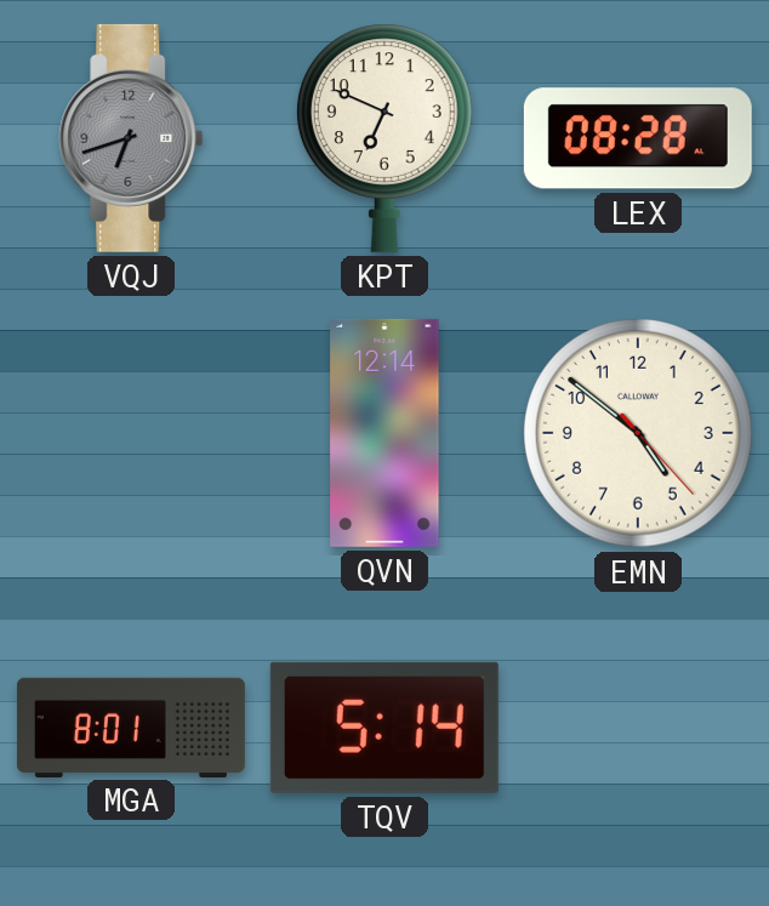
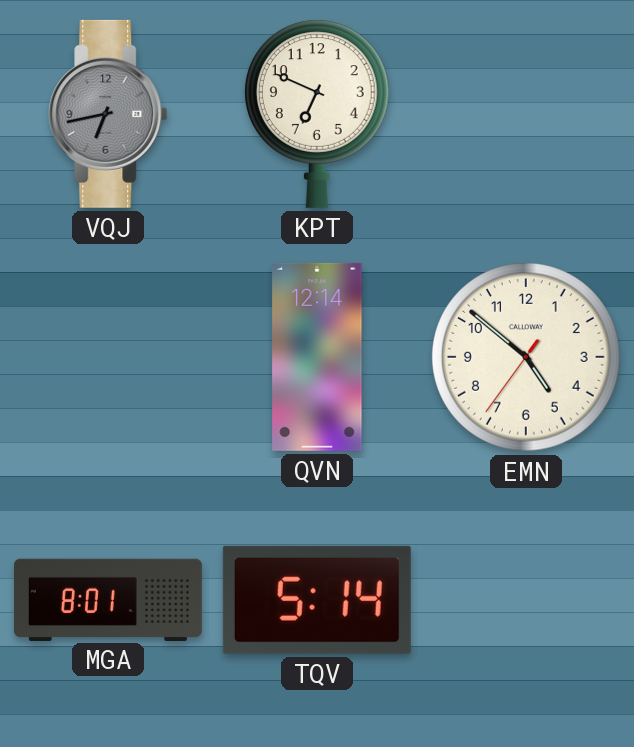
VQJ: 6:42 -> 6:43 (108, 114)
LEX: 08:28 -> none (638, 138)
EMN: 4:51:23 -> 4:51:36 (527, 358)
